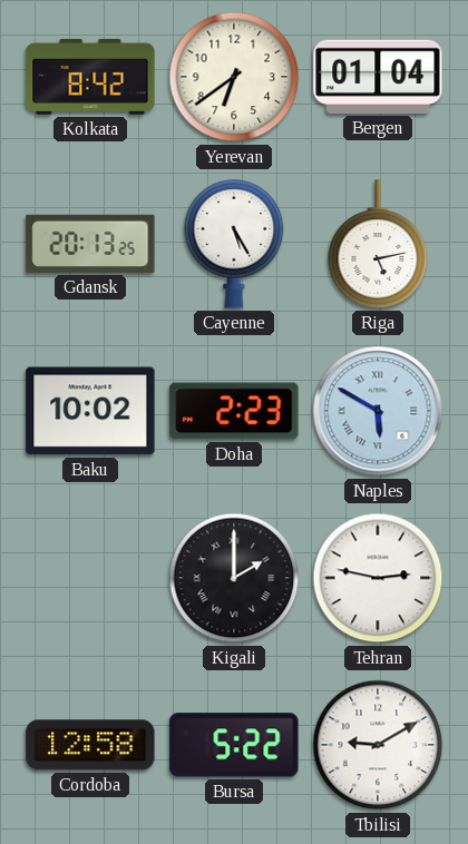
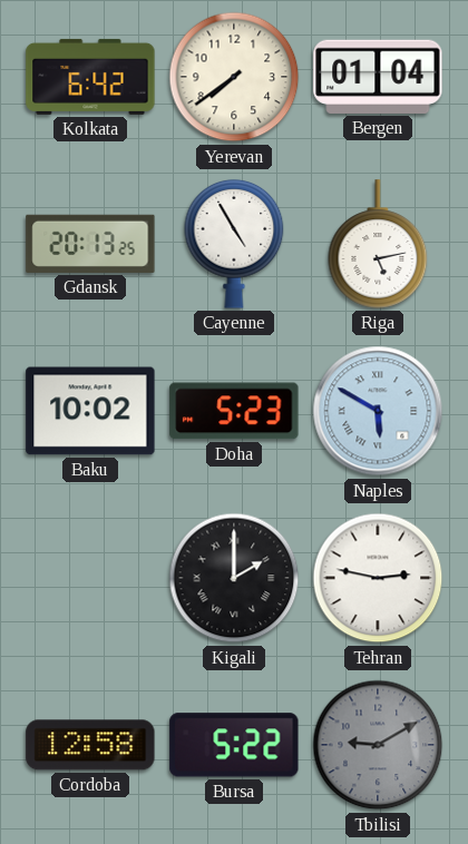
Kolkata: 8:42 -> 6:42 (90, 77)
Yerevan: 6:39 -> 7:39 (234, 77)
Cayenne: 5:25 -> 4:55 (234, 244)
Doha: 2:23 -> 5:23 (234, 411)
Tbilisi dial: white -> grey (378, 745)
